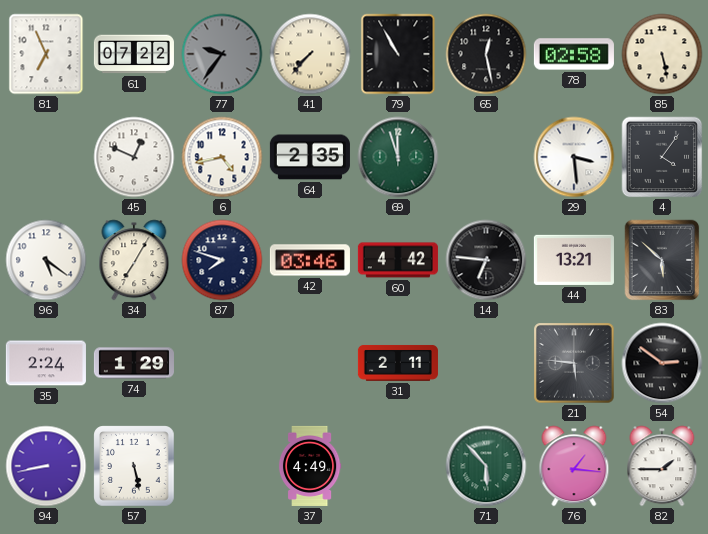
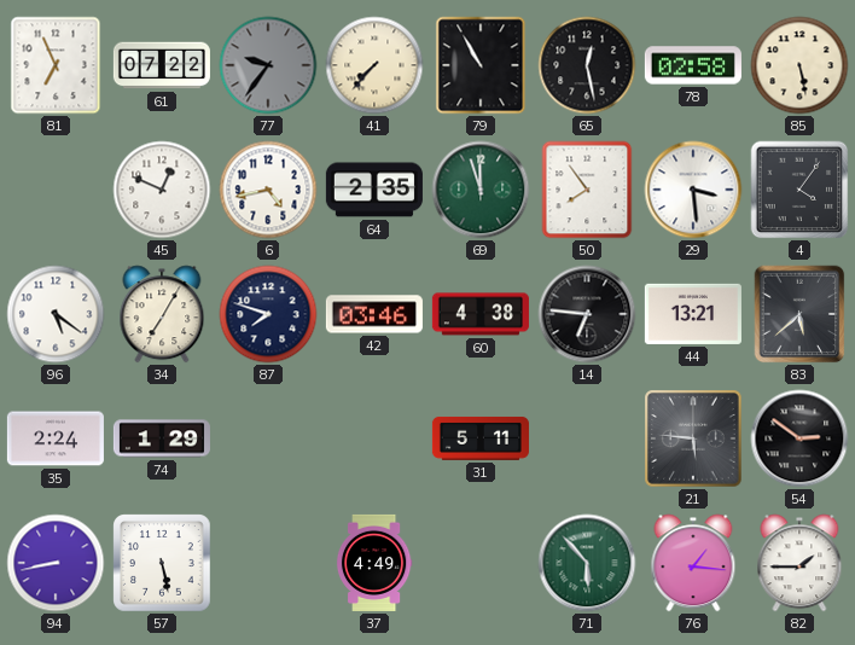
50: none -> 7:54 (587, 190)
60: 4:42 -> 4:38 (481, 314)
83: 5:52 -> 5:38 (799, 314)
31: 2:11 -> 5:11 (481, 438)
